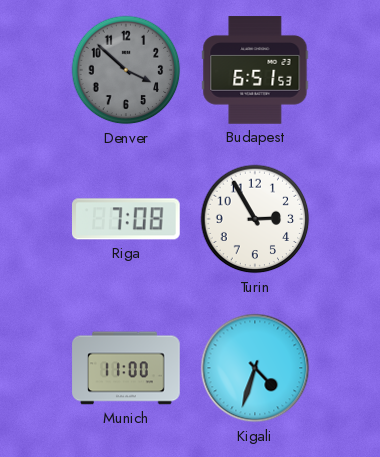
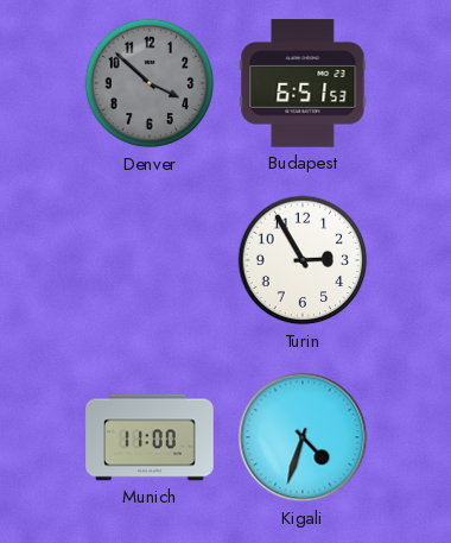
Riga: 7:08 -> none (127, 219)
